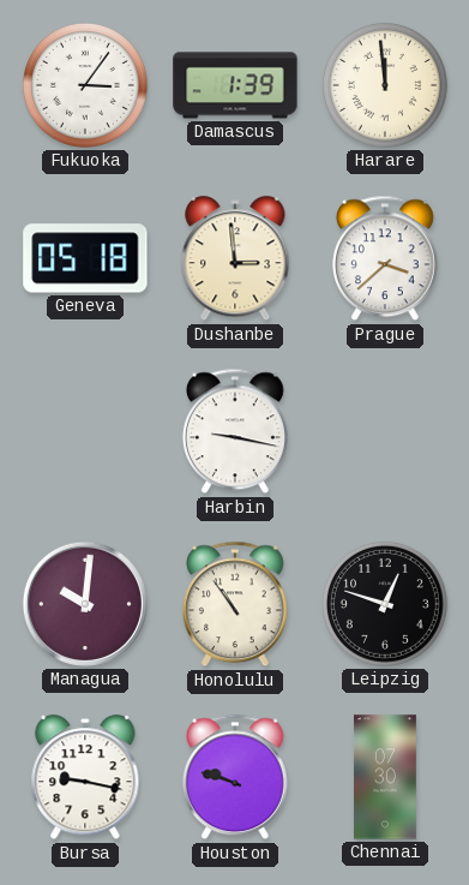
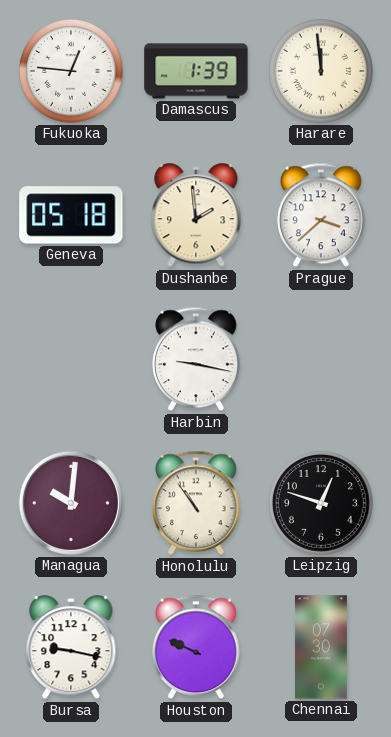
Fukuoka: 3:06 -> 12:46 (71, 71)
Dushanbe: 2:59 -> 1:59 (196, 216)
Houston: 9:48 -> 9:49 (196, 647)
